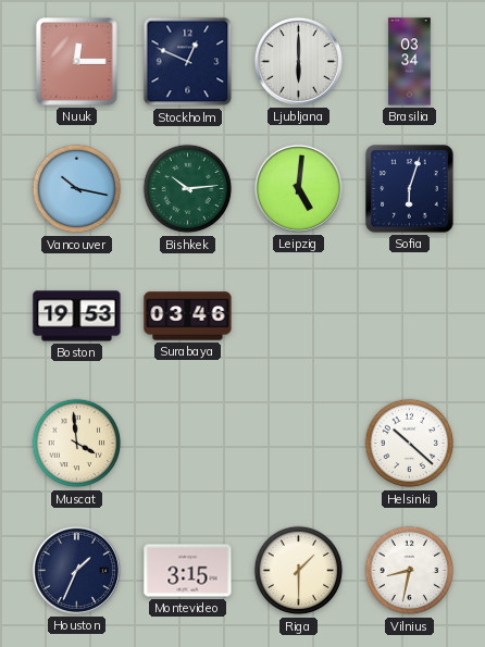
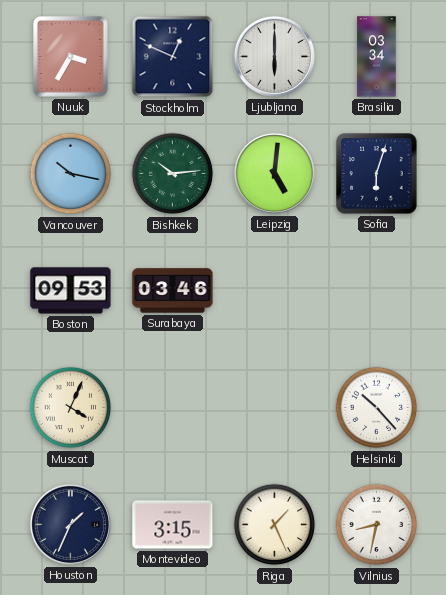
Nuuk: 12:15 -> 3:35 (71, 57)
Boston: 19:53 -> 09:53 (71, 291)
Muscat: 3:59 -> 4:04 (71, 408)
Helsinki: 10:22 -> 10:23 (377, 408)
Riga: 1:30 -> 1:26 (275, 525)
